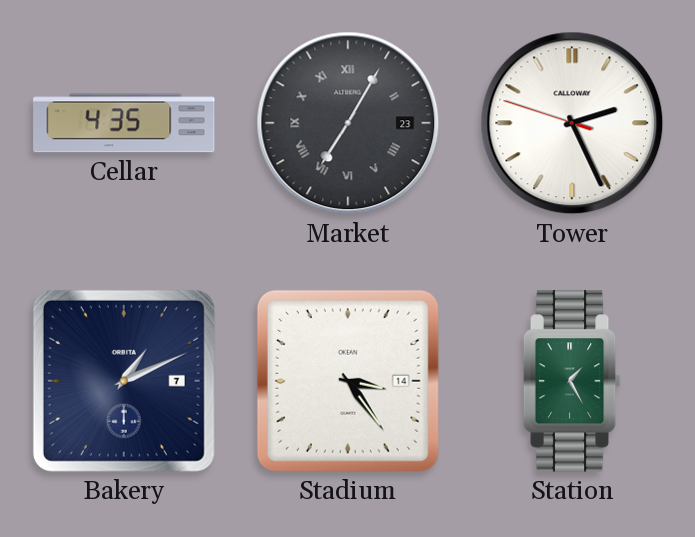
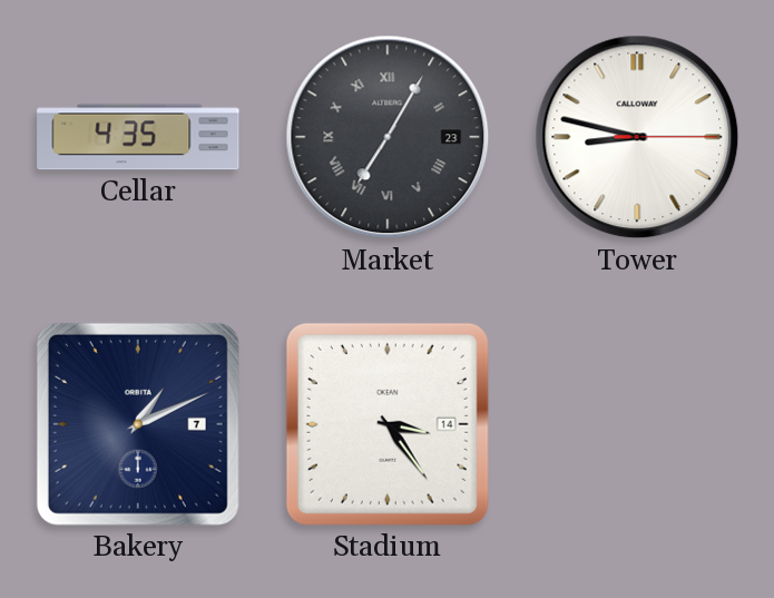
Tower: 2:25 -> 8:47 (637, 137)
Station: 1:25 -> none (572, 381)
